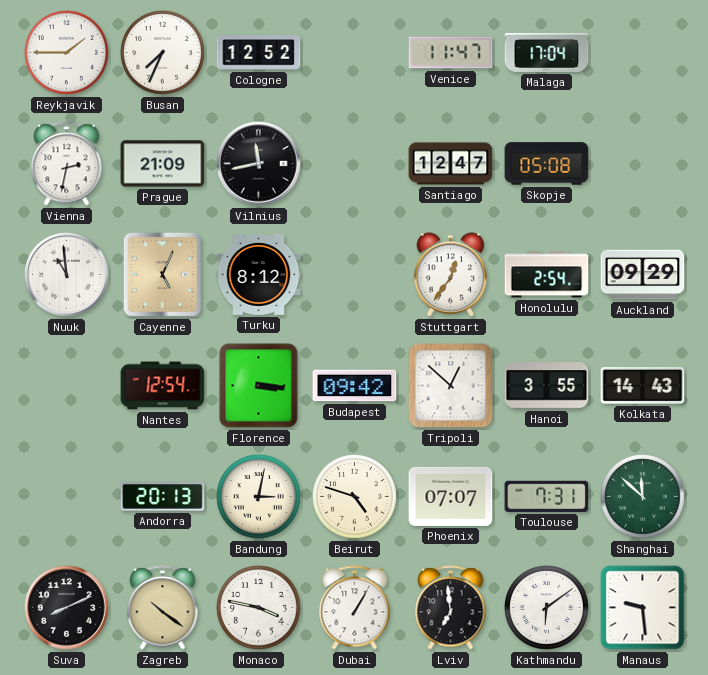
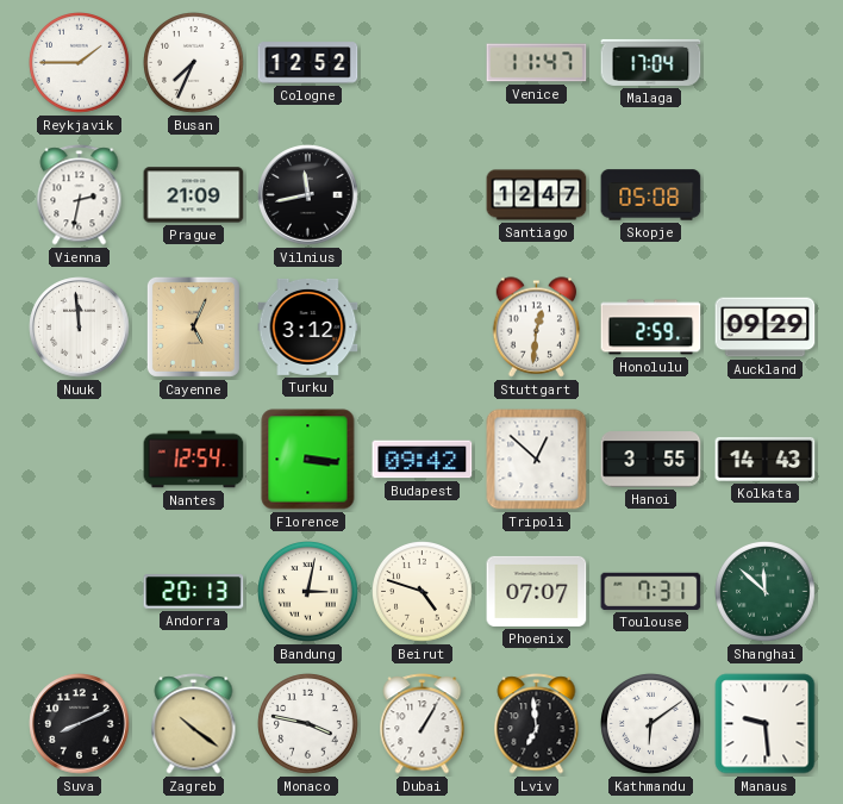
Nuuk: 10:59 -> 11:59 (80, 328)
Turku: 8:12 -> 3:12 (308, 326)
Stuttgart: 12:36 -> 12:31 (537, 328)
Honolulu: 2:54 -> 2:59 (651, 328)
